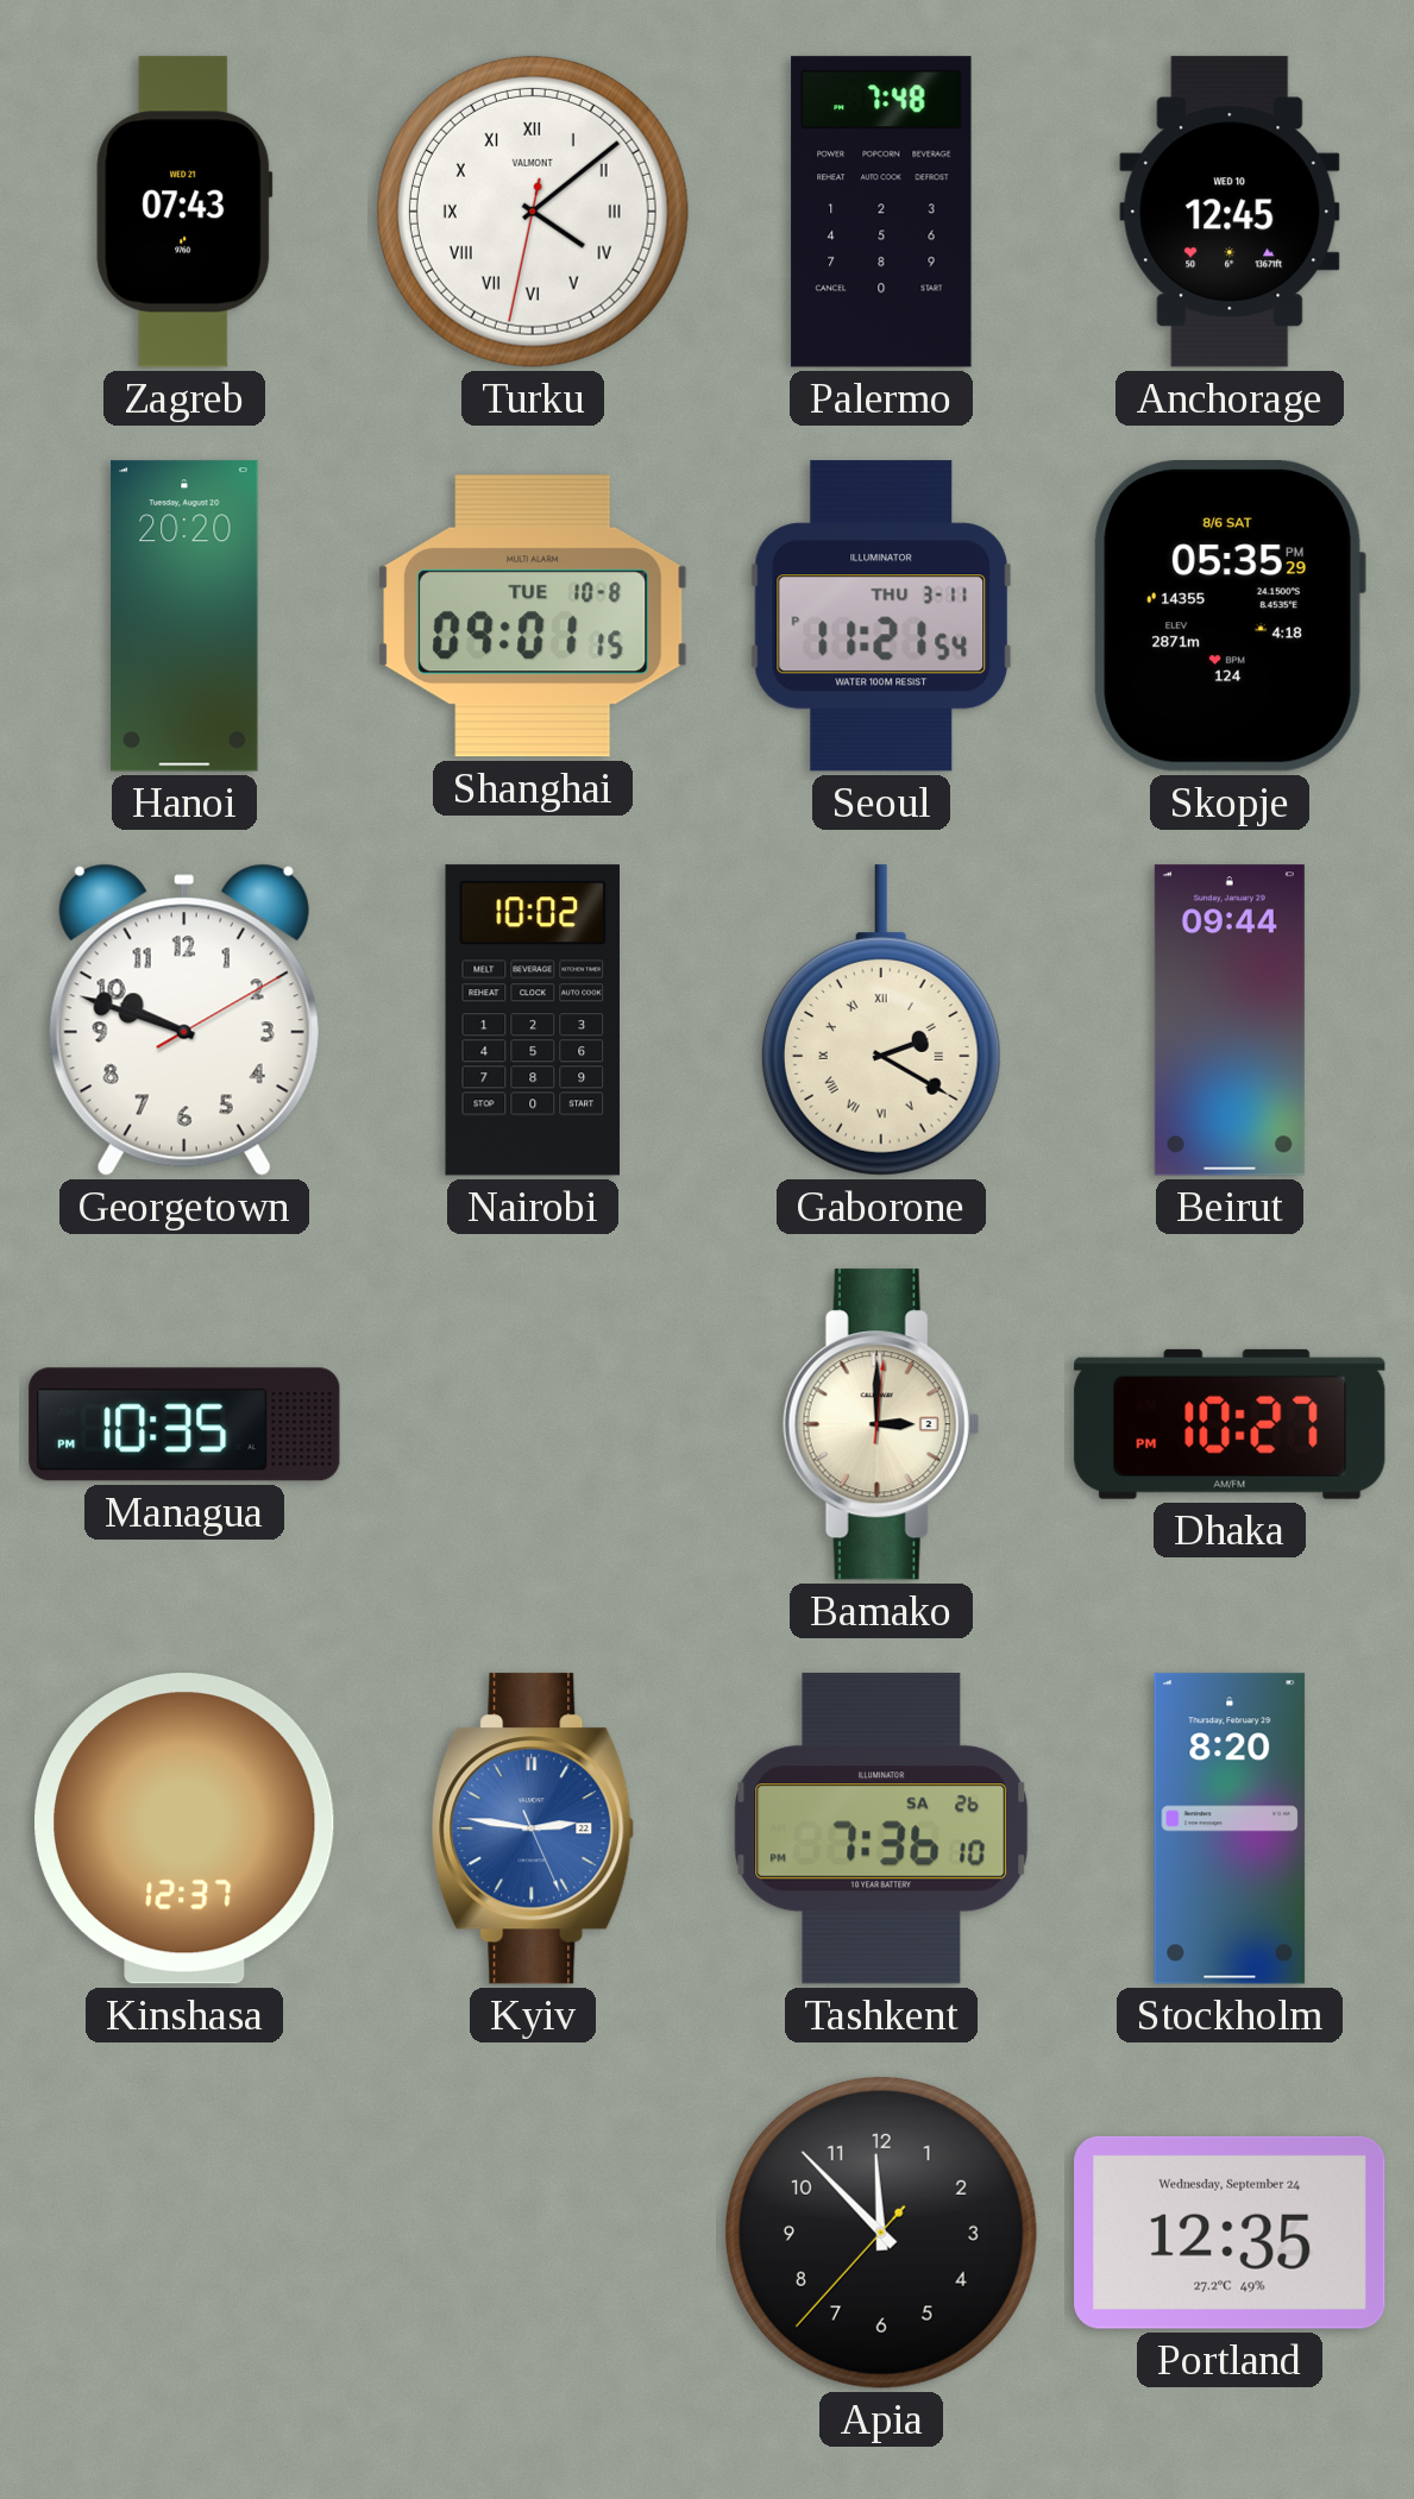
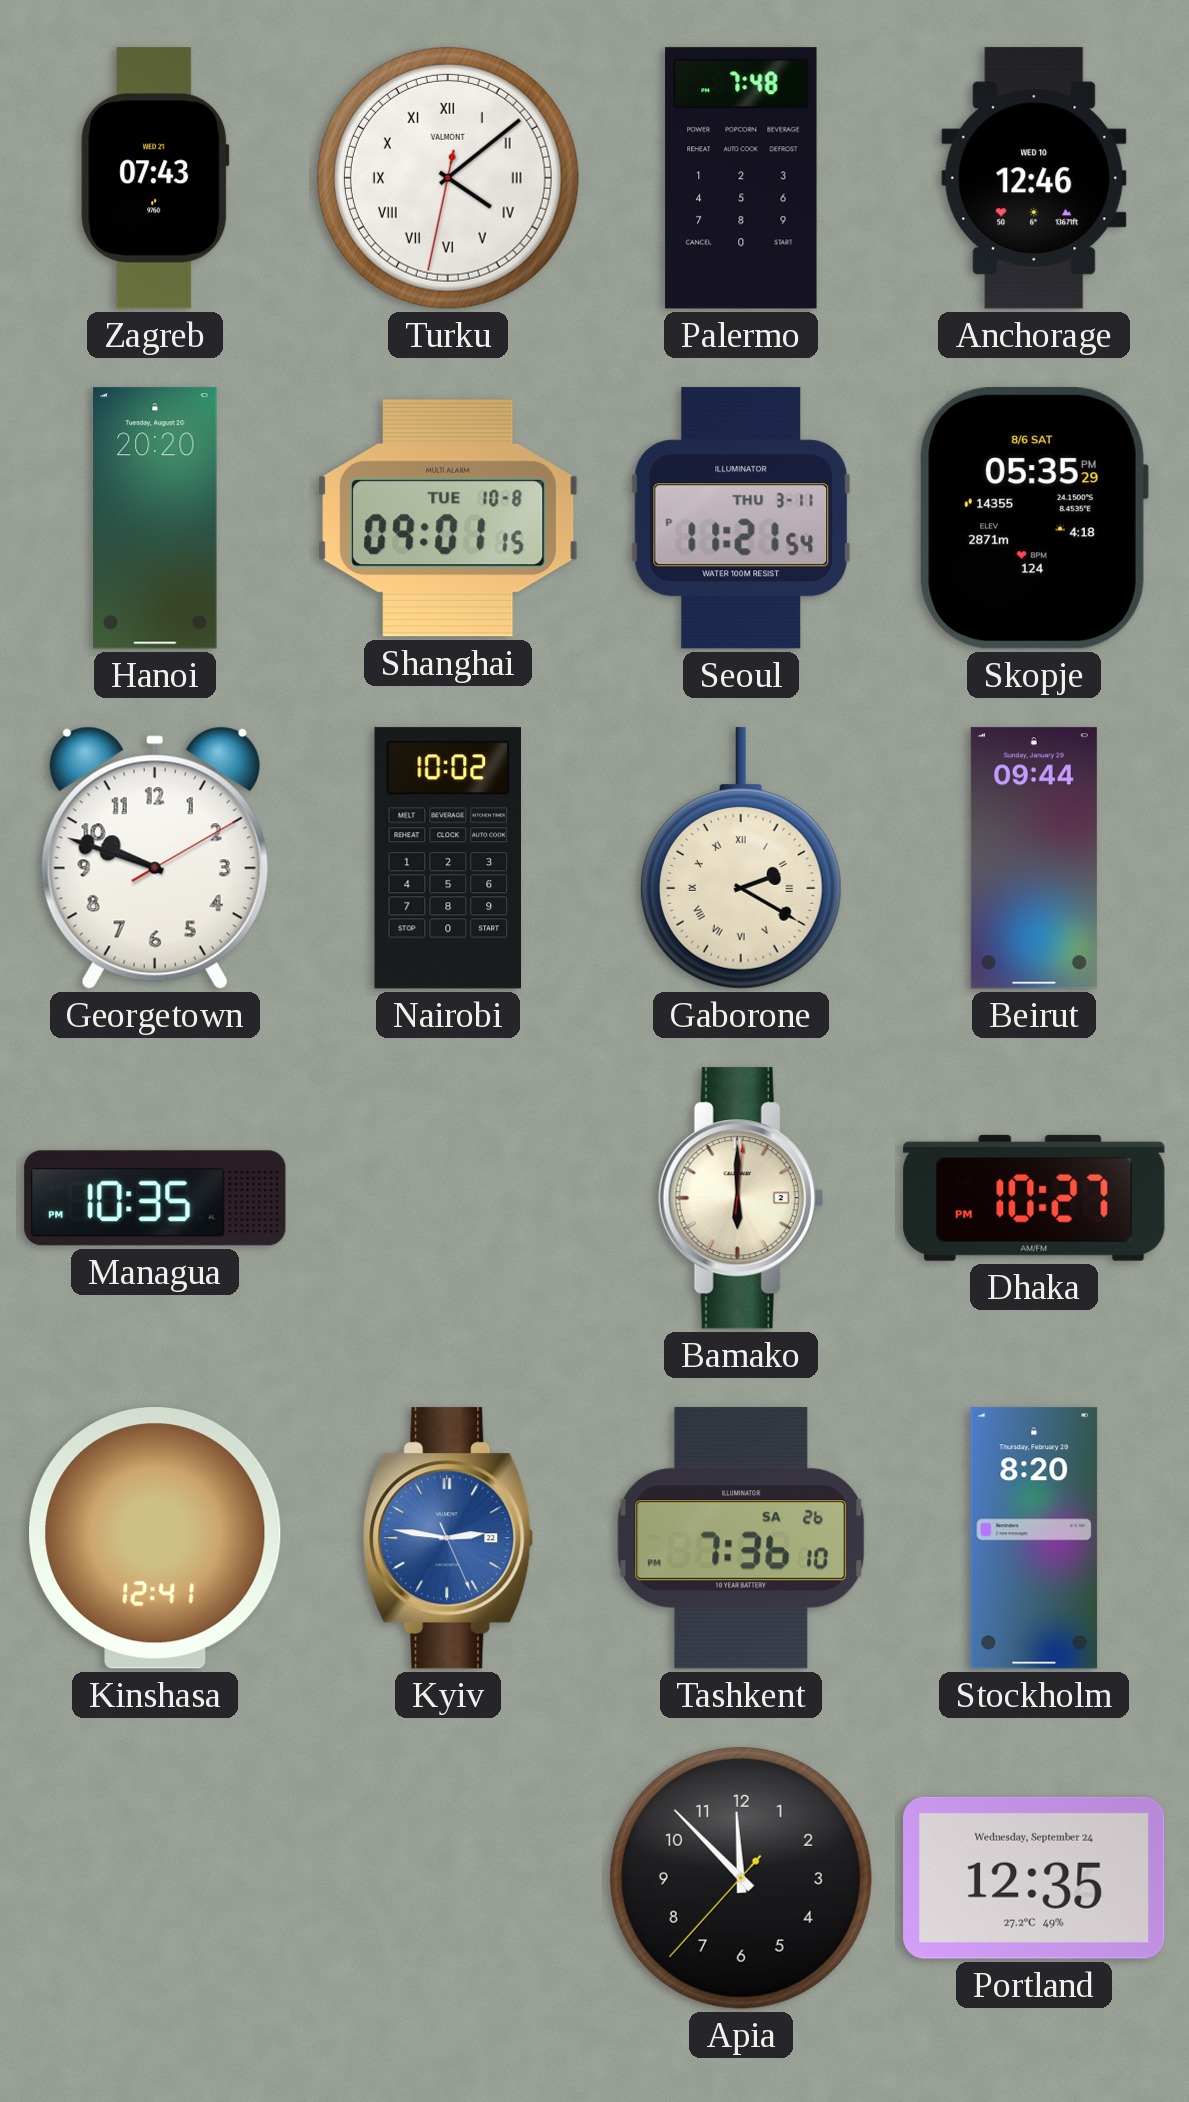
Anchorage: 12:45 -> 12:46 (1034, 178)
Bamako: 3:00 -> 6:00 (741, 1198)
Kinshasa: 12:37 -> 12:41 (156, 1538)
